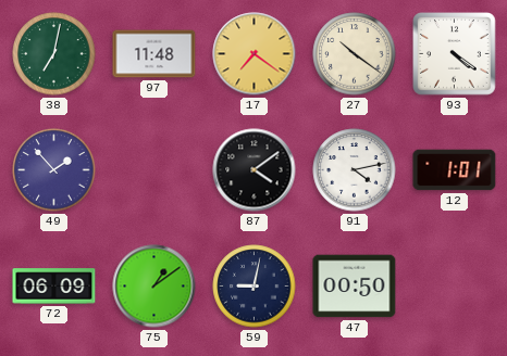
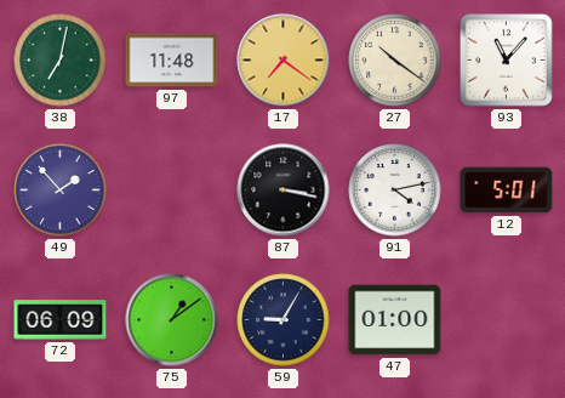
93: 4:21 -> 11:07 (507, 61)
87: 4:09 -> 3:17 (284, 191)
12: 1:01 -> 5:01 (507, 191)
59: 9:02 -> 9:05 (284, 320)
47: 00:50 -> 01:00 (395, 320)
